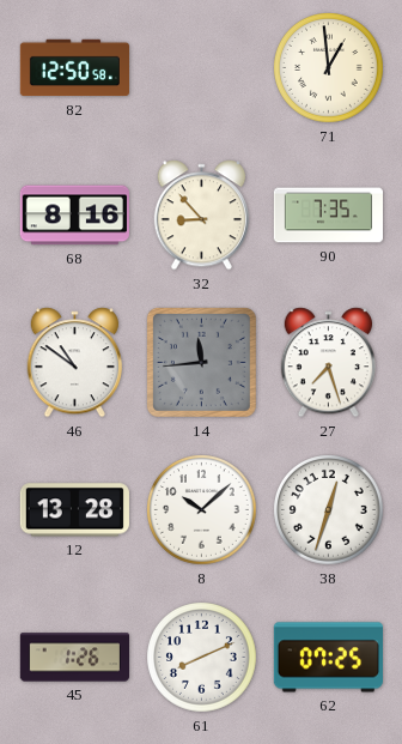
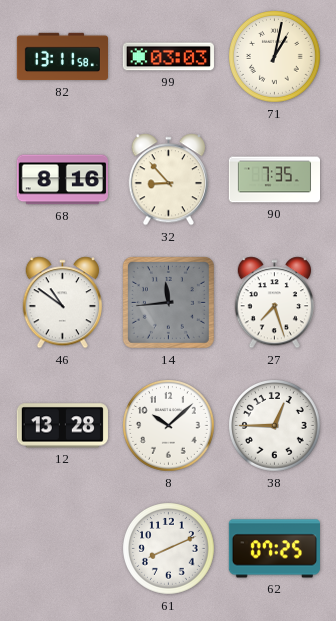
82: 12:50 -> 13:11 (62, 57)
99: none -> 03:03 (168, 57)
71: 12:59 -> 1:02 (275, 57)
38: 12:33 -> 12:45 (275, 426)
45: 1:26 -> none (74, 658)
